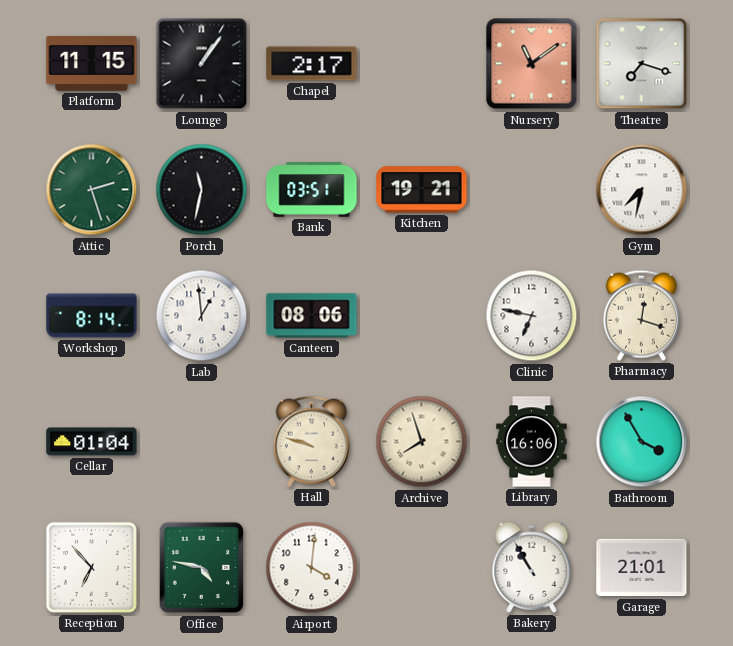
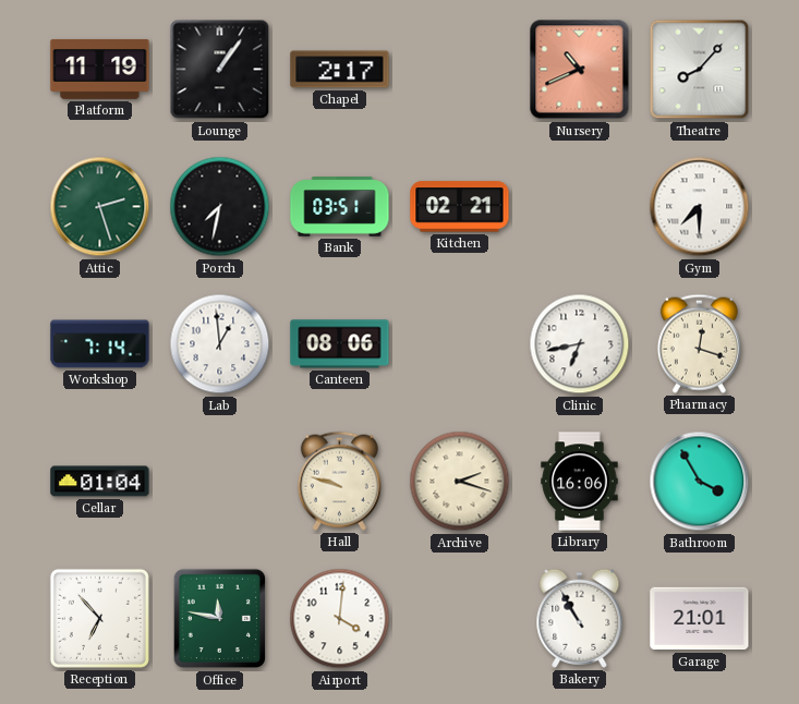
Platform: 11:15 -> 11:19 (100, 70)
Nursery: 11:09 -> 10:41 (580, 70)
Theatre: 7:18 -> 8:07 (700, 70)
Porch: 11:32 -> 7:32 (220, 207)
Kitchen: 19:21 -> 02:21 (460, 207)
Gym: 7:32 -> 7:30 (700, 207)
Workshop: 8:14 -> 7:14 (100, 344)
Clinic: 6:47 -> 6:43 (580, 344)
Archive: 7:57 -> 2:18 (460, 482)
Office: 4:47 -> 11:47 (219, 619)
